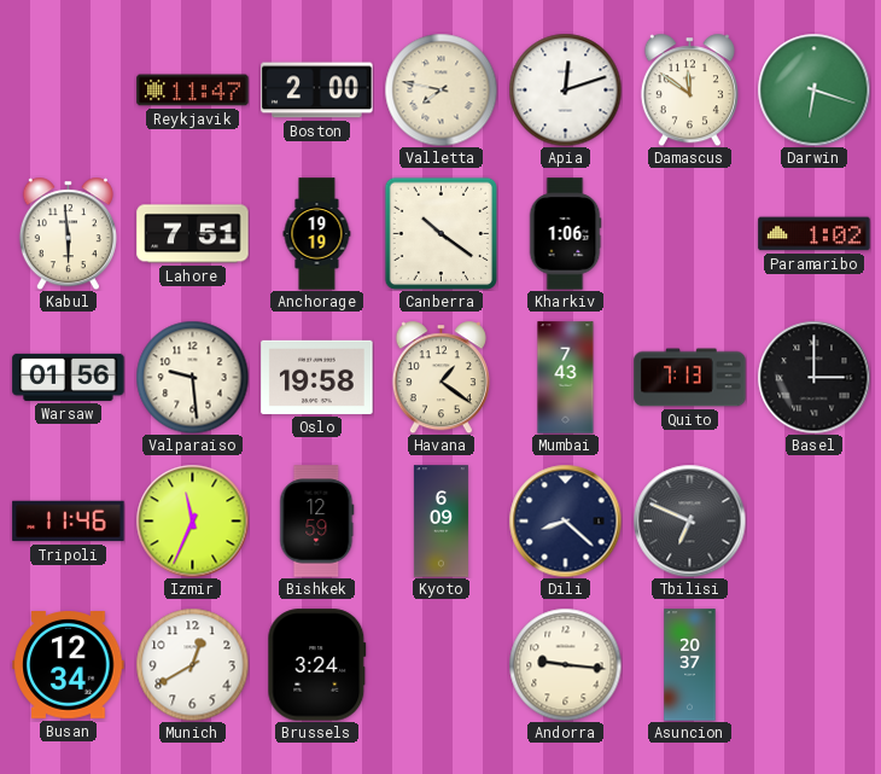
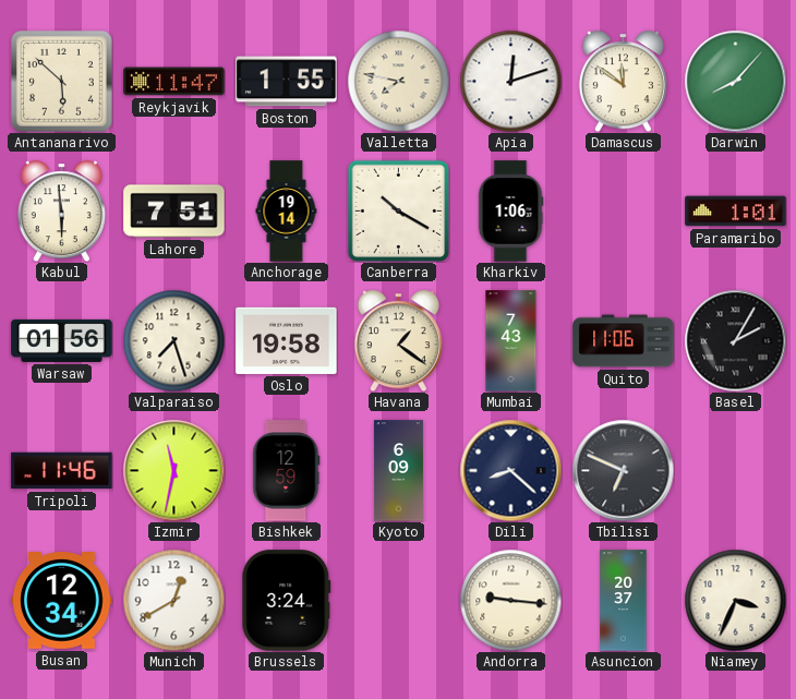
Antananarivo: none -> 5:52 (62, 82)
Boston: 2:00 -> 1:55 (287, 82)
Darwin: 6:18 -> 8:07 (735, 81)
Anchorage: 19:19 -> 19:14 (287, 212)
Canberra: 10:21 -> 10:20 (398, 210)
Paramaribo: 1:02 -> 1:01 (736, 212)
Valparaiso: 9:29 -> 7:27 (173, 340)
Quito: 7:13 -> 11:06 (624, 341)
Basel: 3:00 -> 2:05 (735, 340)
Izmir: 11:34 -> 11:32 (173, 470)
Niamey: none -> 3:34 (735, 600)
